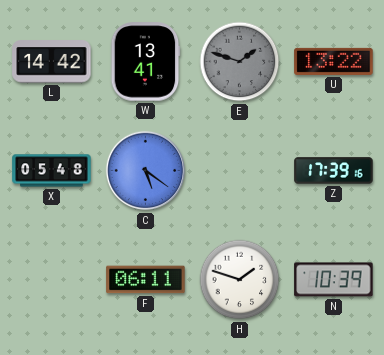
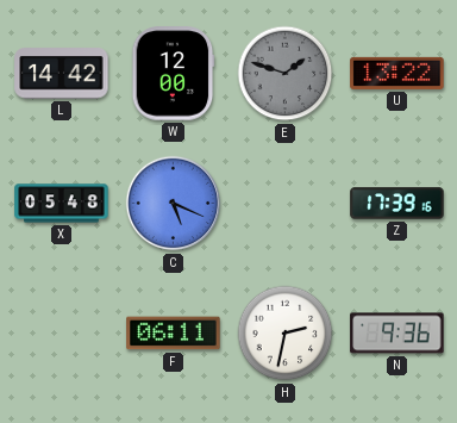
W: 13:41 -> 12:00 (174, 74)
C: 5:21 -> 5:19 (174, 204)
H: 1:48 -> 2:32 (286, 334)
N: 10:39 -> 9:36 (397, 334)
